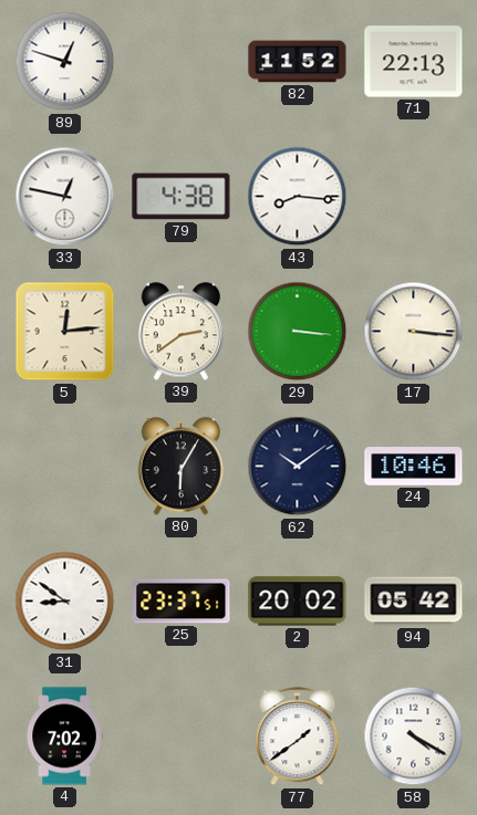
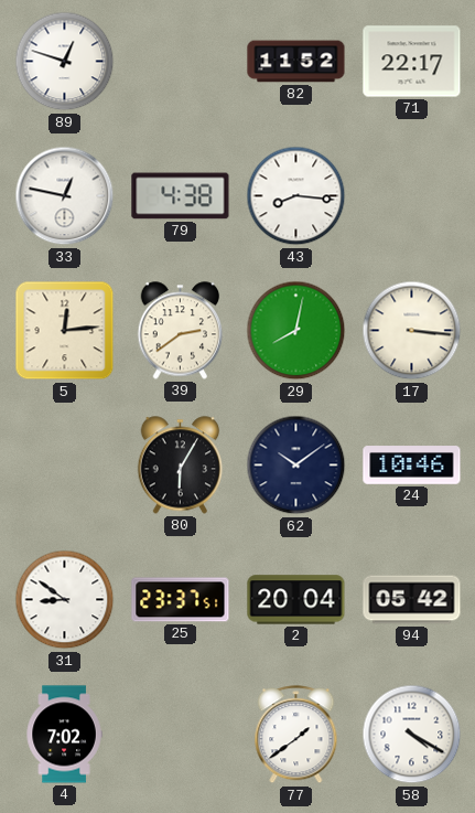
71: 22:13 -> 22:17 (412, 62)
29: 3:16 -> 8:02 (296, 331)
2: 20:02 -> 20:04 (296, 600)
